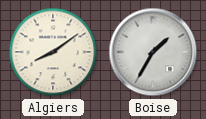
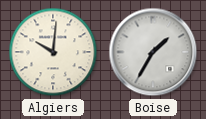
Algiers: 8:09 -> 10:01 (53, 52)
